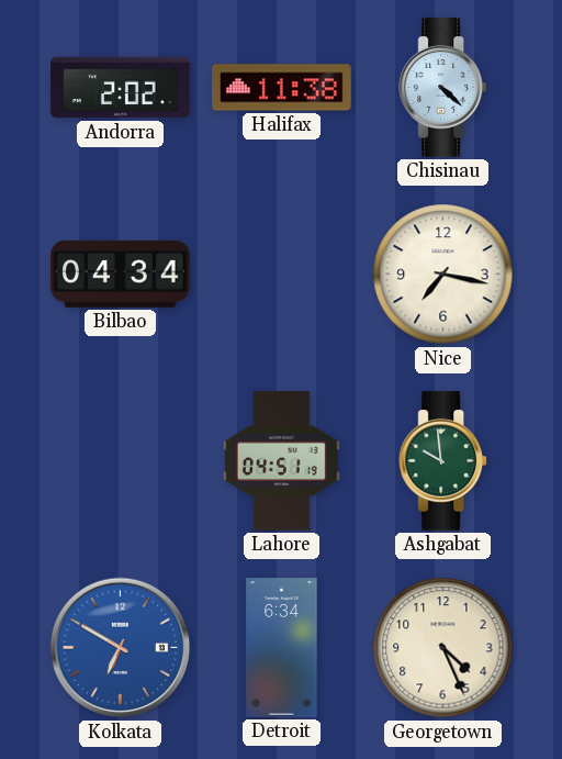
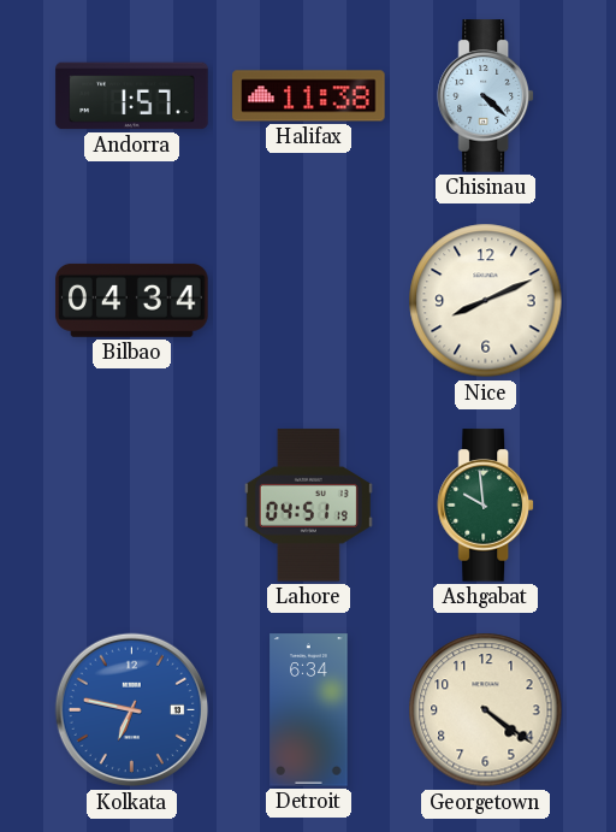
Andorra: 2:02 -> 1:57 (132, 96)
Nice: 7:17 -> 8:11 (486, 301)
Kolkata: 6:50 -> 6:47 (132, 710)
Georgetown: 4:26 -> 4:21 (486, 710)
